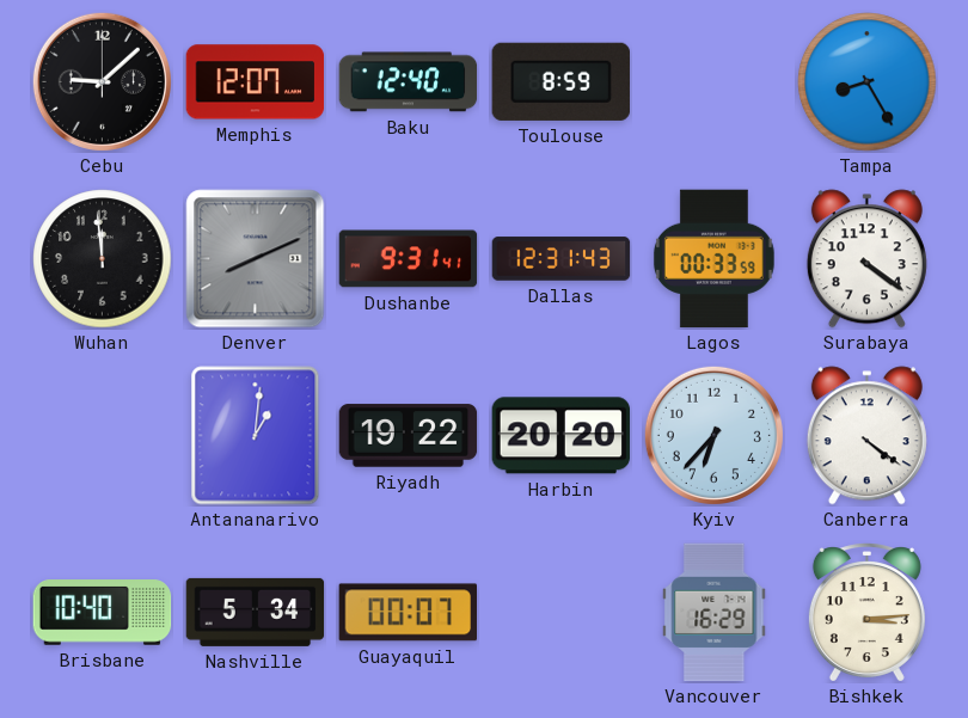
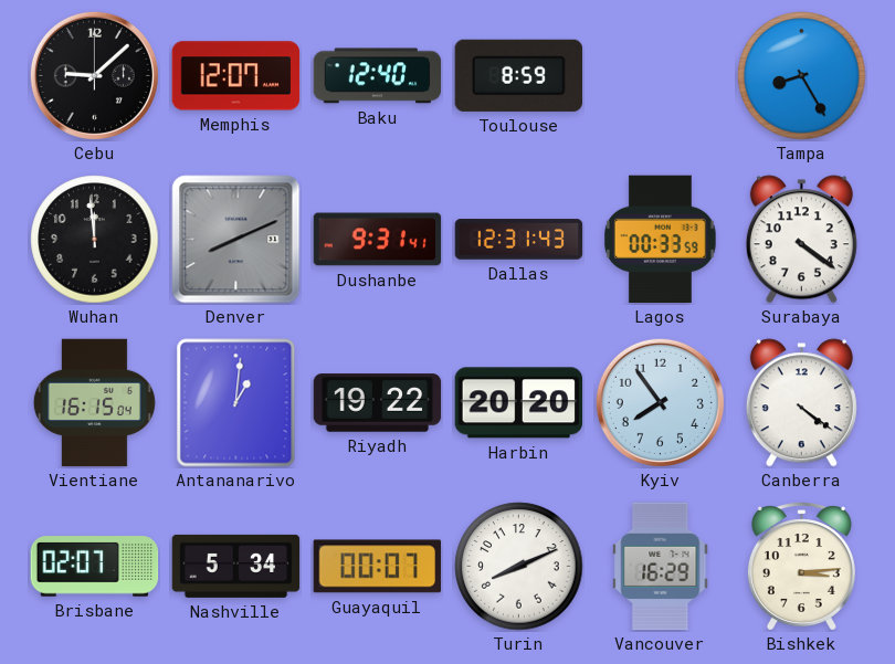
Vientiane: none -> 16:15 (94, 403)
Kyiv: 6:37 -> 7:54 (660, 402)
Brisbane: 10:40 -> 02:07 (95, 567)
Turin: none -> 8:11 (519, 567)
